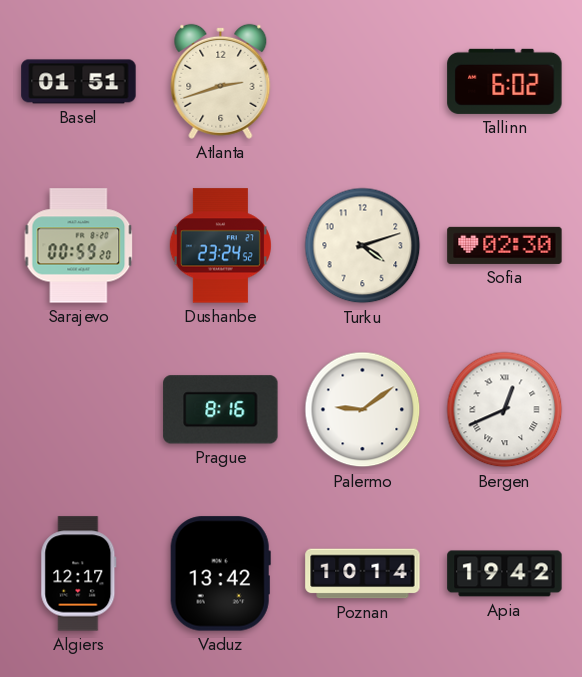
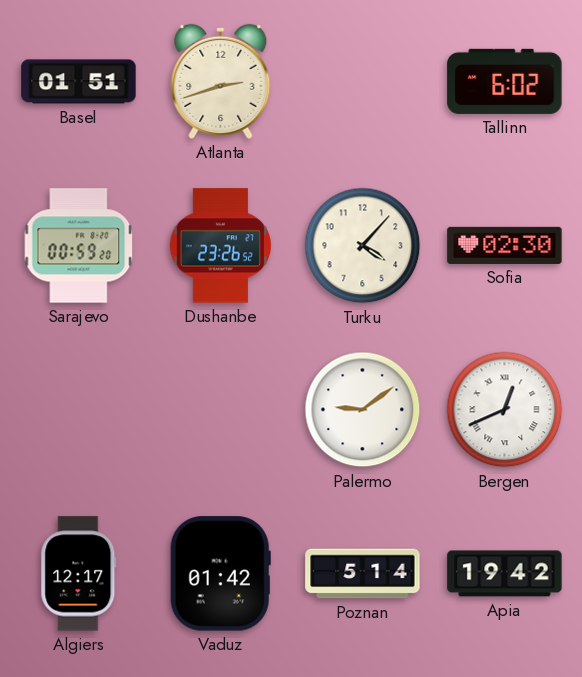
Dushanbe: 23:24 -> 23:26 (220, 246)
Turku: 4:12 -> 4:07 (363, 246)
Prague: 8:16 -> none (221, 410)
Vaduz: 13:42 -> 01:42 (220, 574)
Poznan: 10:14 -> 5:14 (363, 574)
